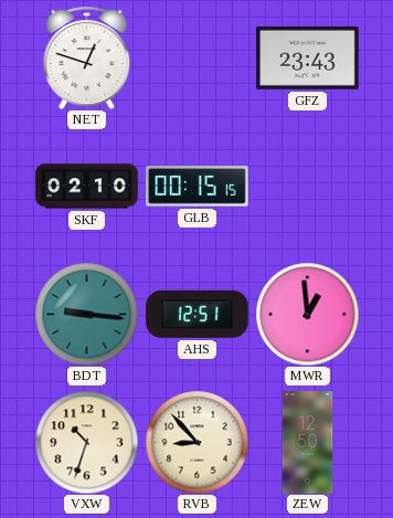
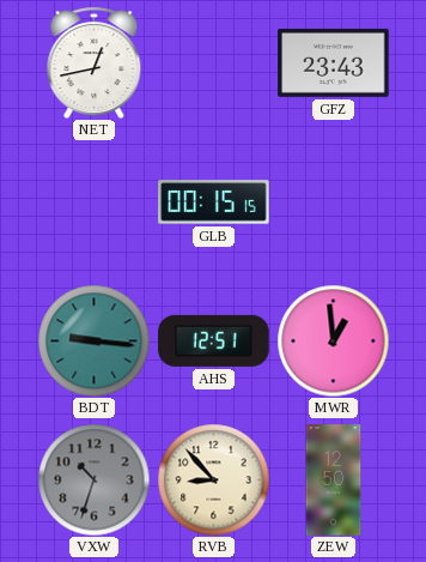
NET: 12:48 -> 12:43 (95, 62)
SKF: 02:10 -> none (87, 187)
VXW dial: cream -> grey (93, 479)
